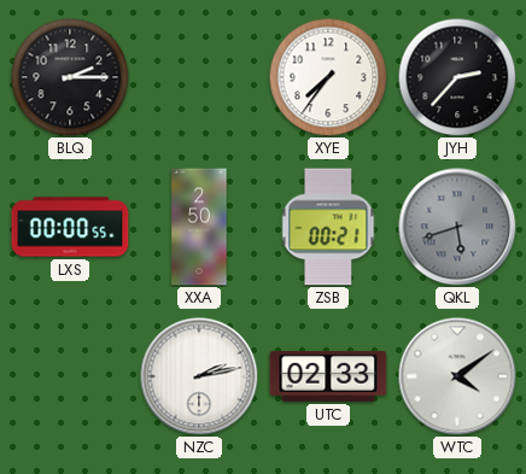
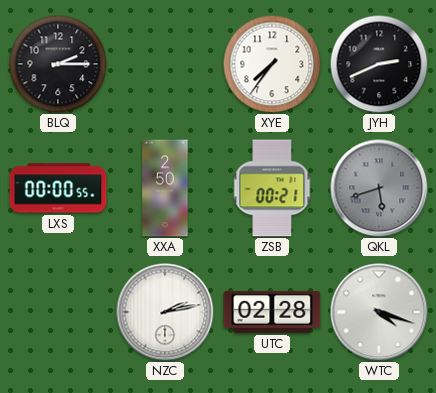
JYH: 2:37 -> 2:41 (379, 64)
UTC: 02:33 -> 02:28 (272, 312)
WTC: 4:09 -> 4:18 (379, 312)
